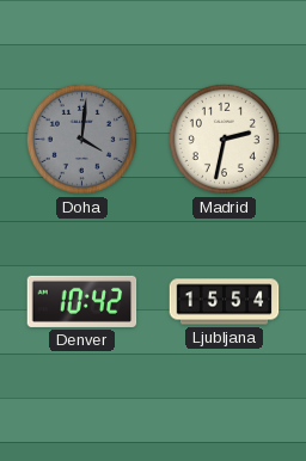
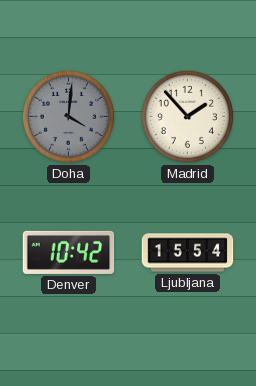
Madrid: 2:32 -> 1:53 (187, 116)
